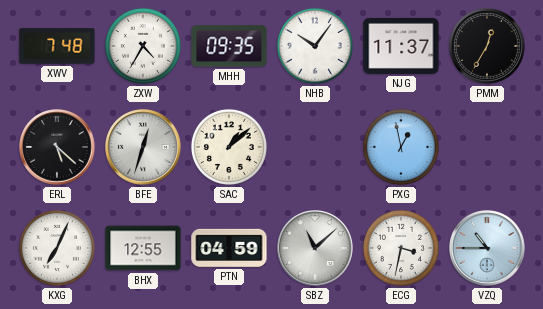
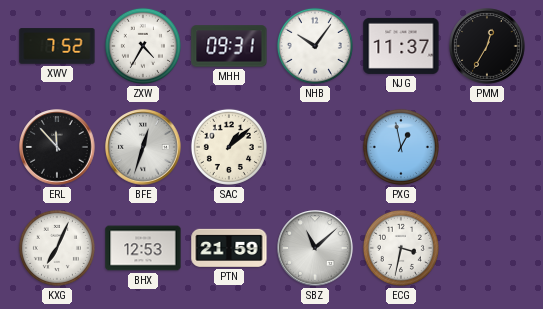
XWV: 7:48 -> 7:52 (57, 46)
MHH: 09:35 -> 09:31 (229, 46)
ERL: 5:22 -> 11:53 (57, 147)
BHX: 12:55 -> 12:53 (143, 248)
PTN: 04:59 -> 21:59 (229, 248)
VZQ: 10:45 -> none (487, 248)
